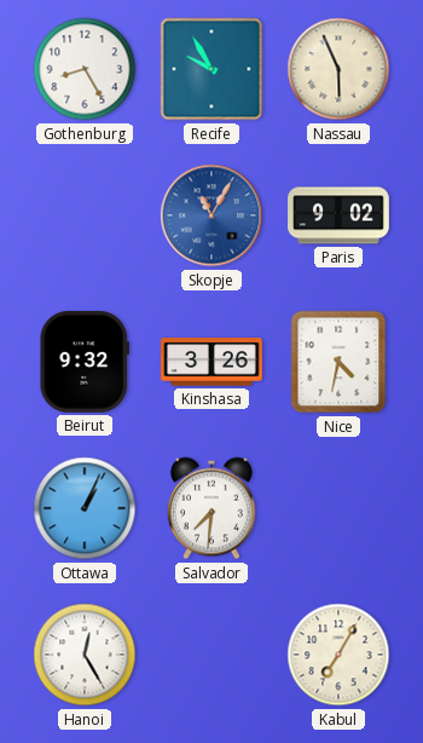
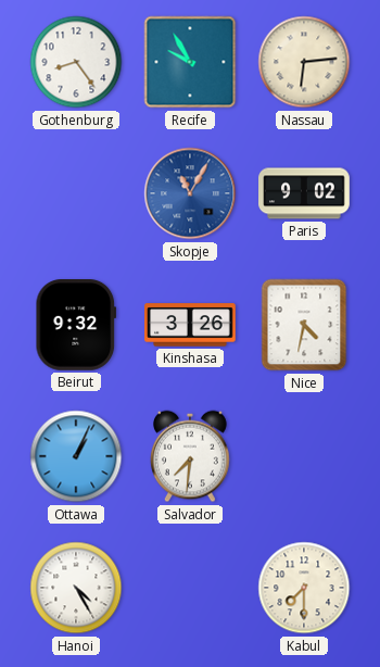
Gothenburg: 8:25 -> 8:24 (76, 62)
Nassau: 5:56 -> 6:14 (304, 62)
Hanoi: 12:25 -> 4:25 (76, 588)
Kabul: 7:05 -> 7:30 (304, 588)
